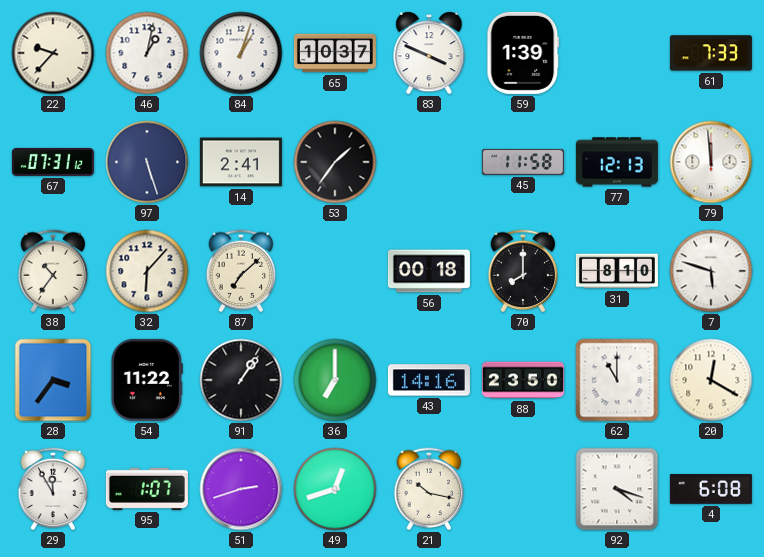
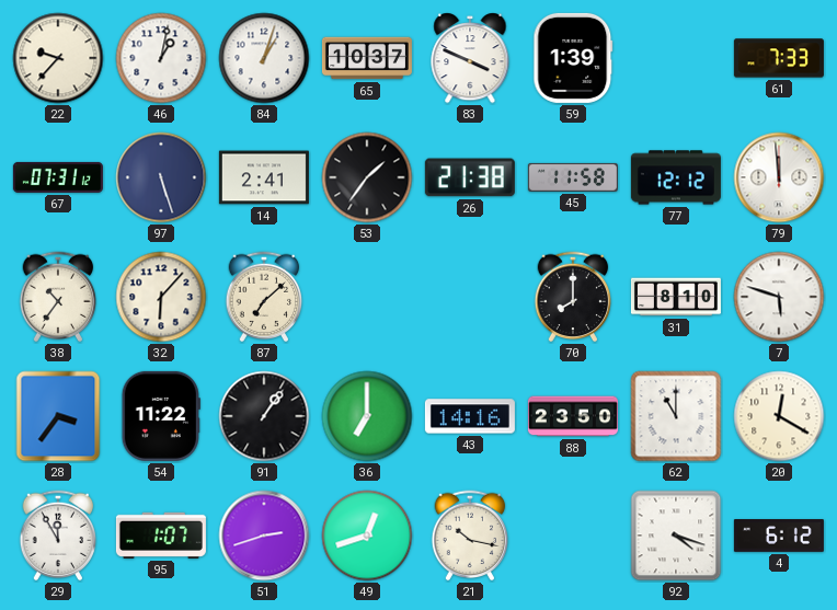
26: none -> 21:38 (470, 177)
77: 12:13 -> 12:12 (676, 177)
56: 00:18 -> none (429, 271)
4: 6:08 -> 6:12 (779, 537)
